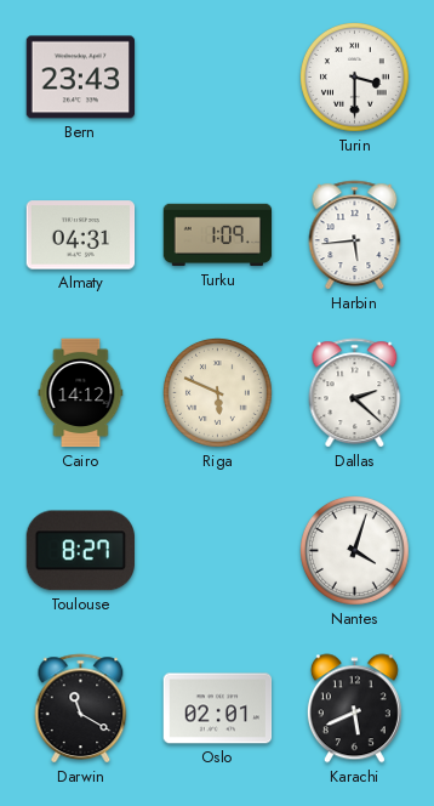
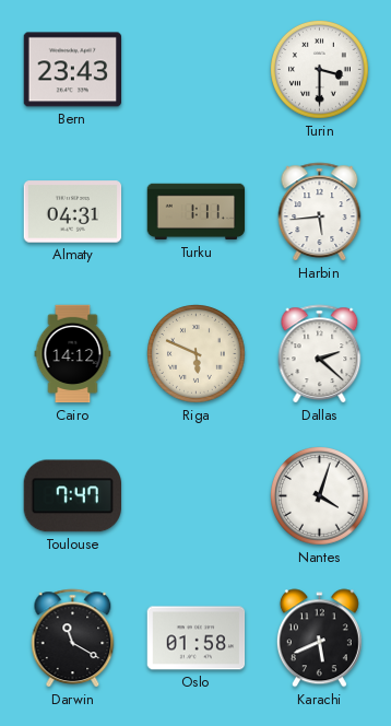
Turku: 1:09 -> 1:11 (197, 212)
Toulouse: 8:27 -> 7:47 (72, 496)
Oslo: 02:01 -> 01:58 (197, 639)
